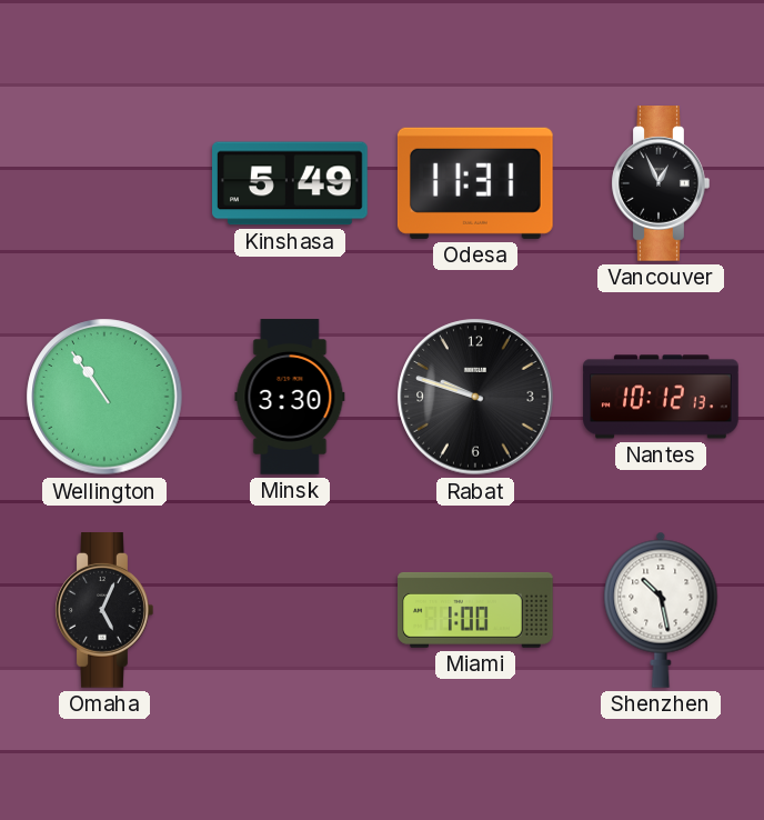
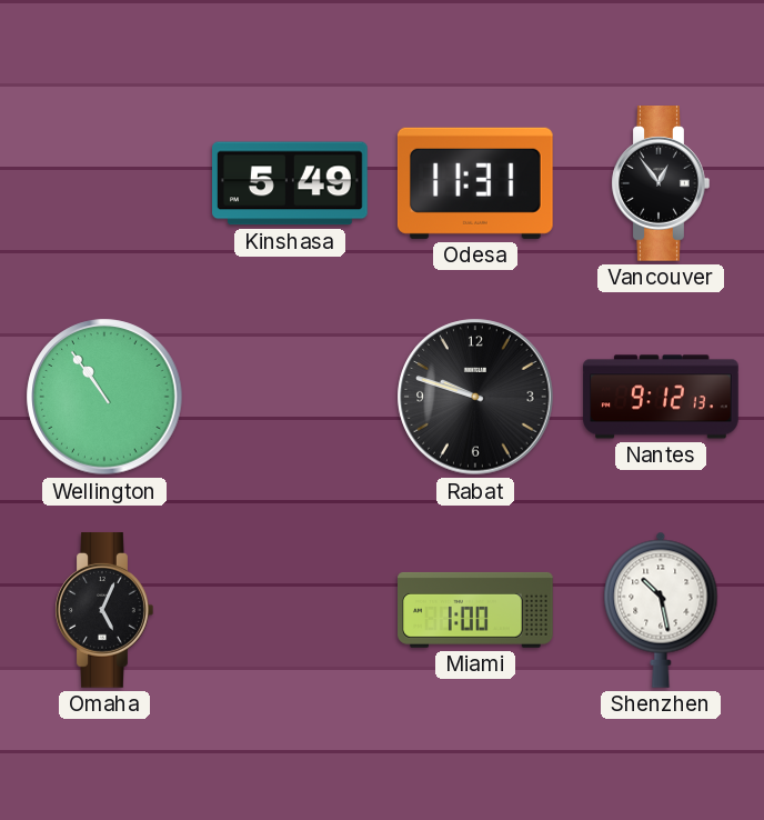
Vancouver: 12:56 -> 12:54 (661, 184)
Minsk: 3:30 -> none (290, 397)
Nantes: 10:12 -> 9:12 (661, 397)
